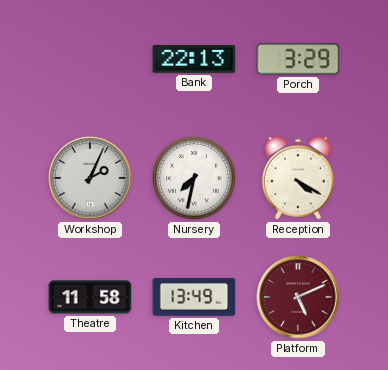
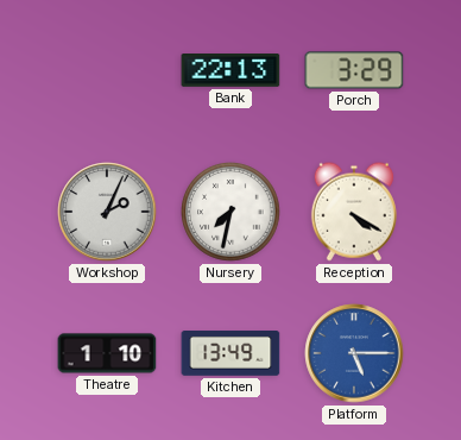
Theatre: 11:58 -> 1:10 (107, 353)
Platform: 5:11 -> 5:15 (354, 353)
Platform dial: burgundy -> blue (354, 353)
